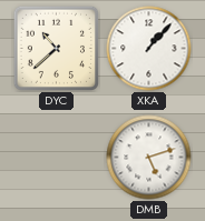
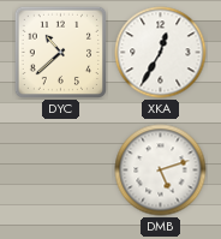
XKA: 1:07 -> 12:35 (161, 53)
